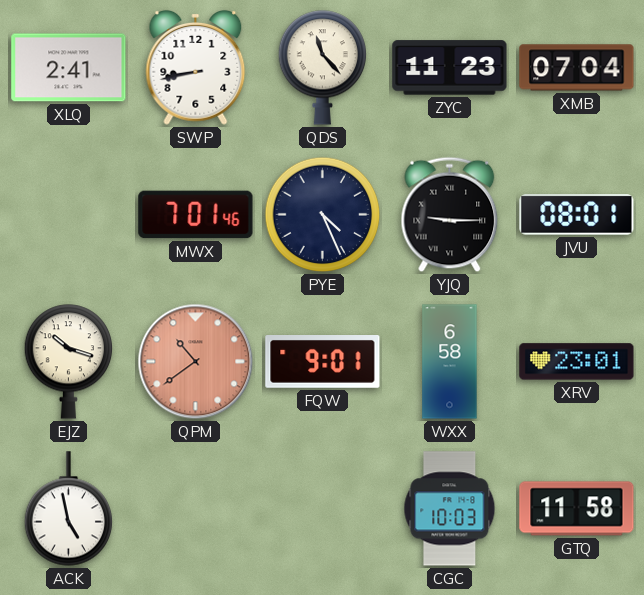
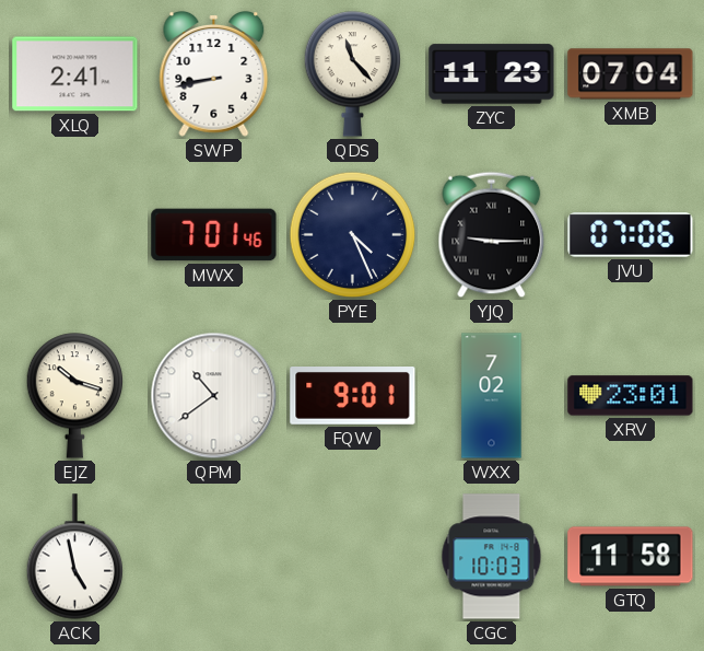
JVU: 08:01 -> 07:06 (631, 235)
QPM dial: salmon -> white (214, 396)
WXX: 6:58 -> 7:02 (492, 396)
